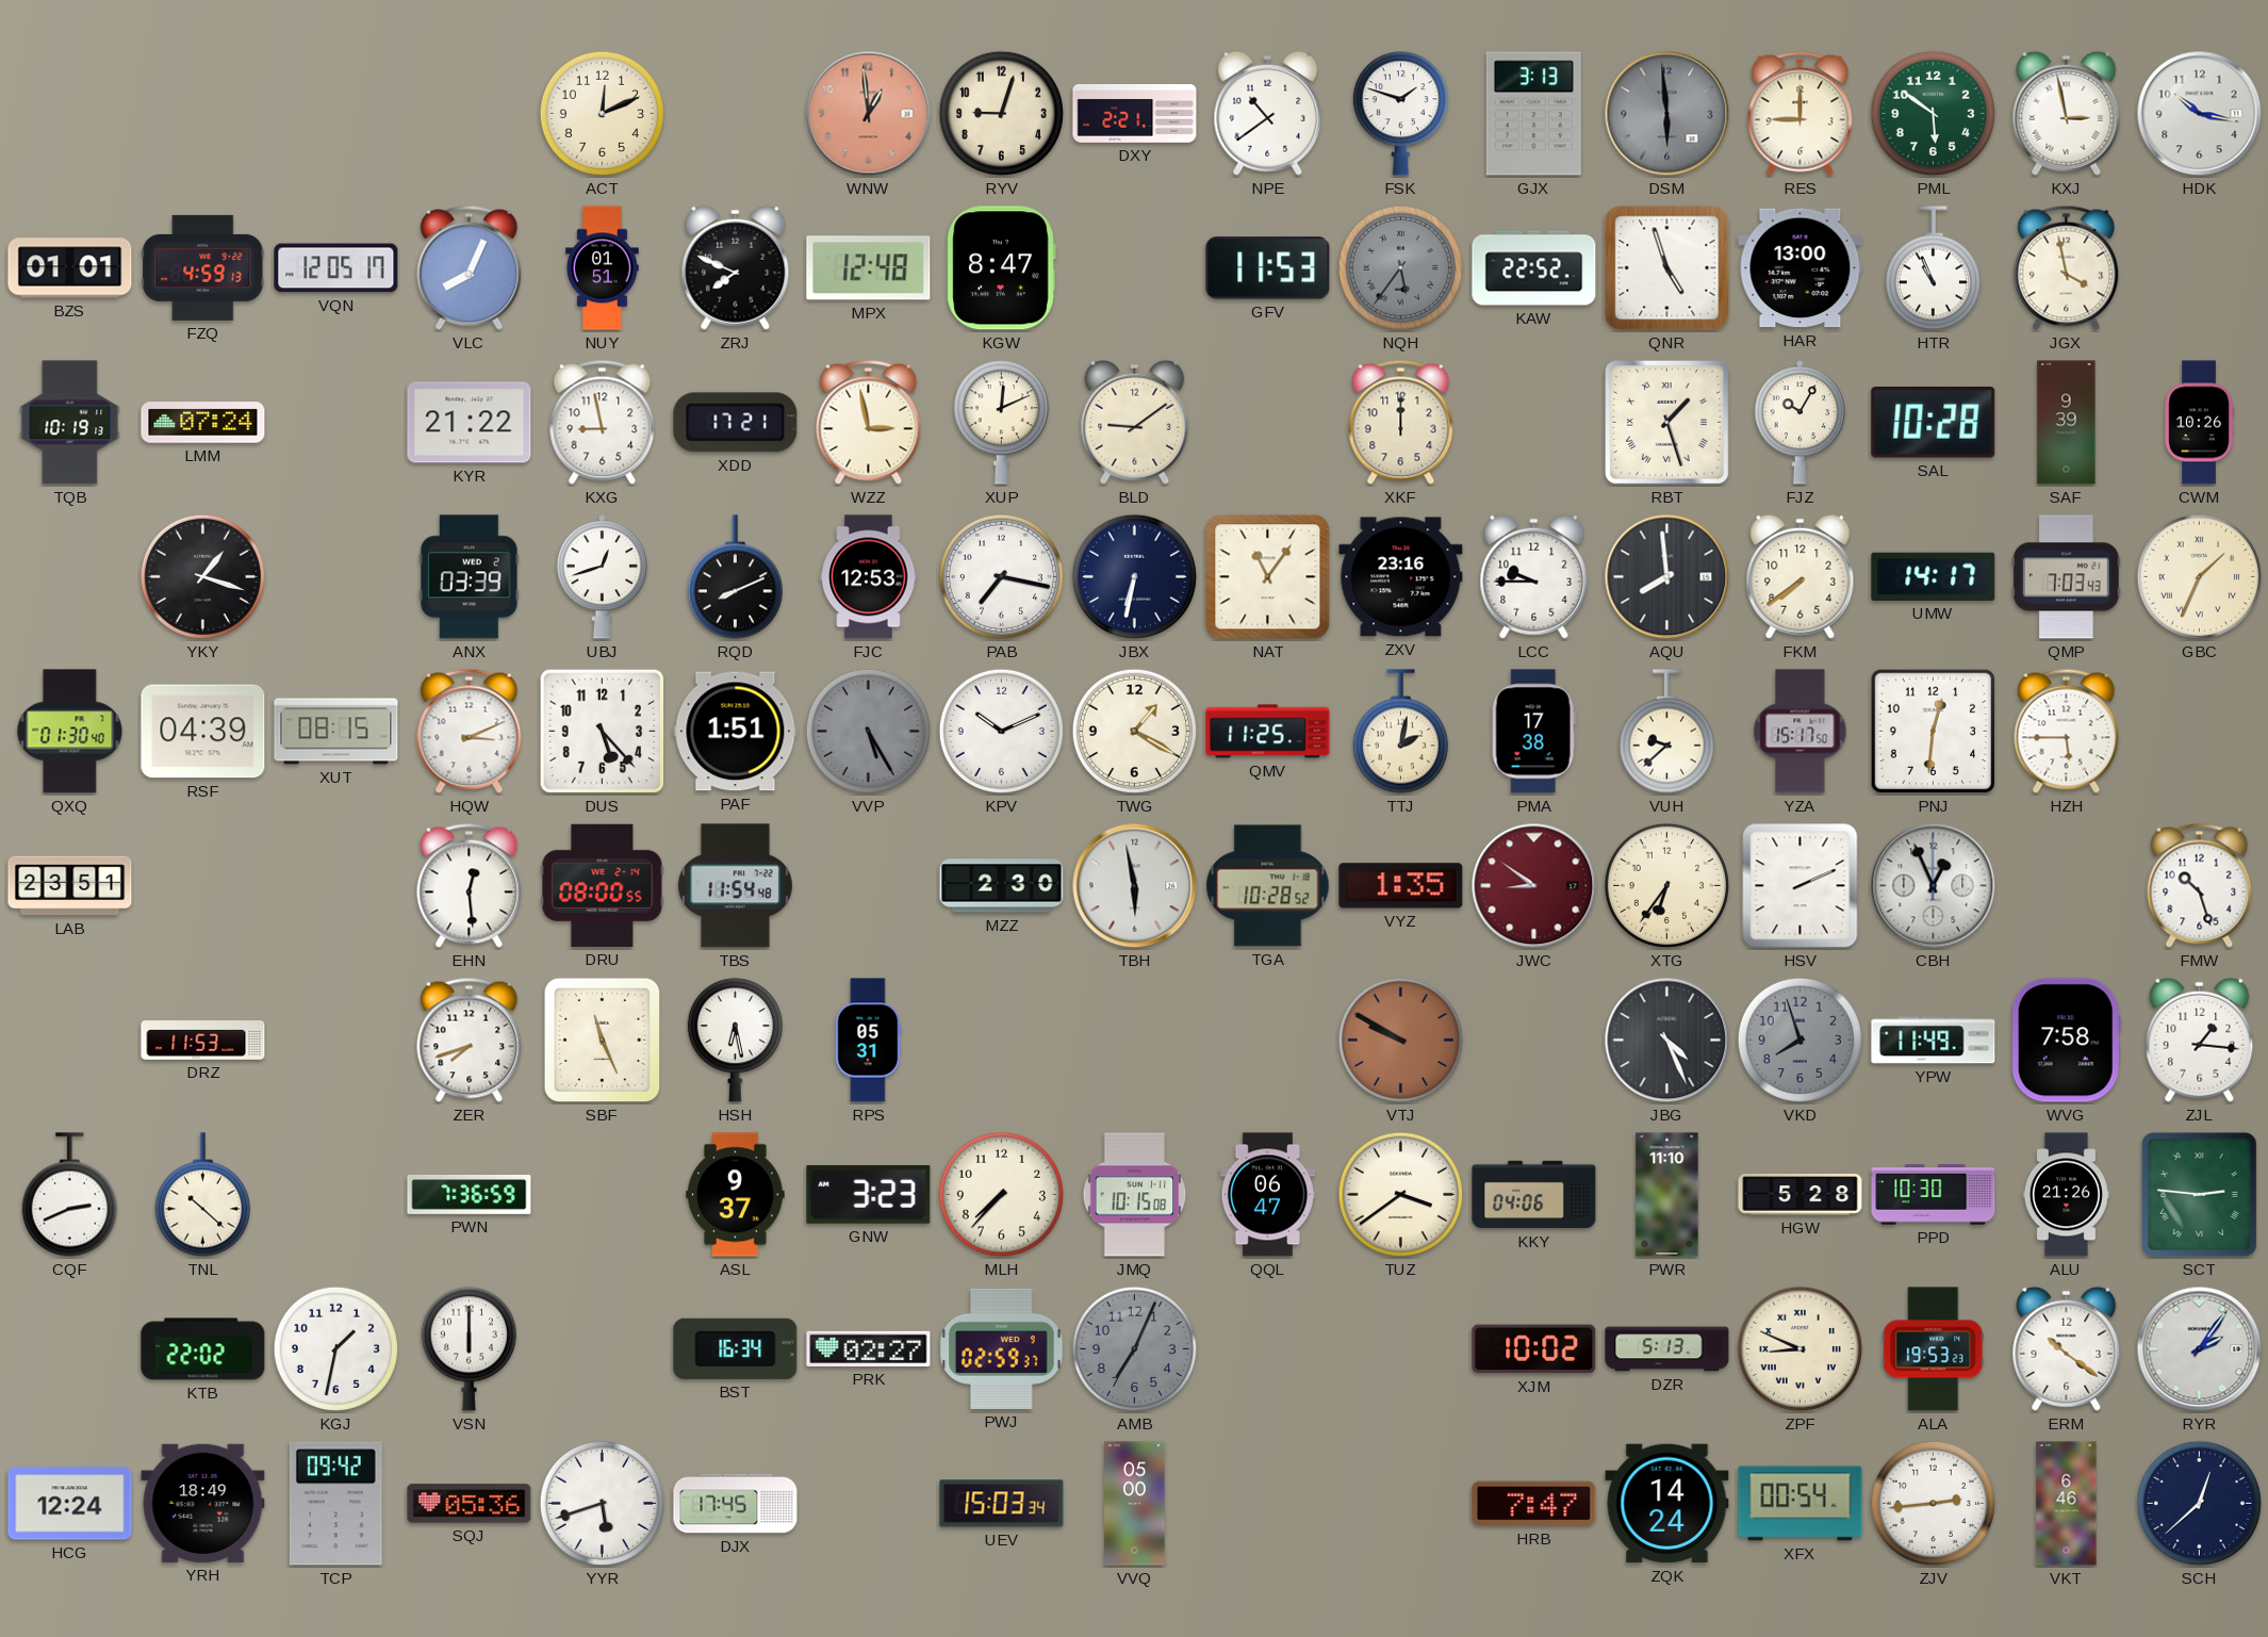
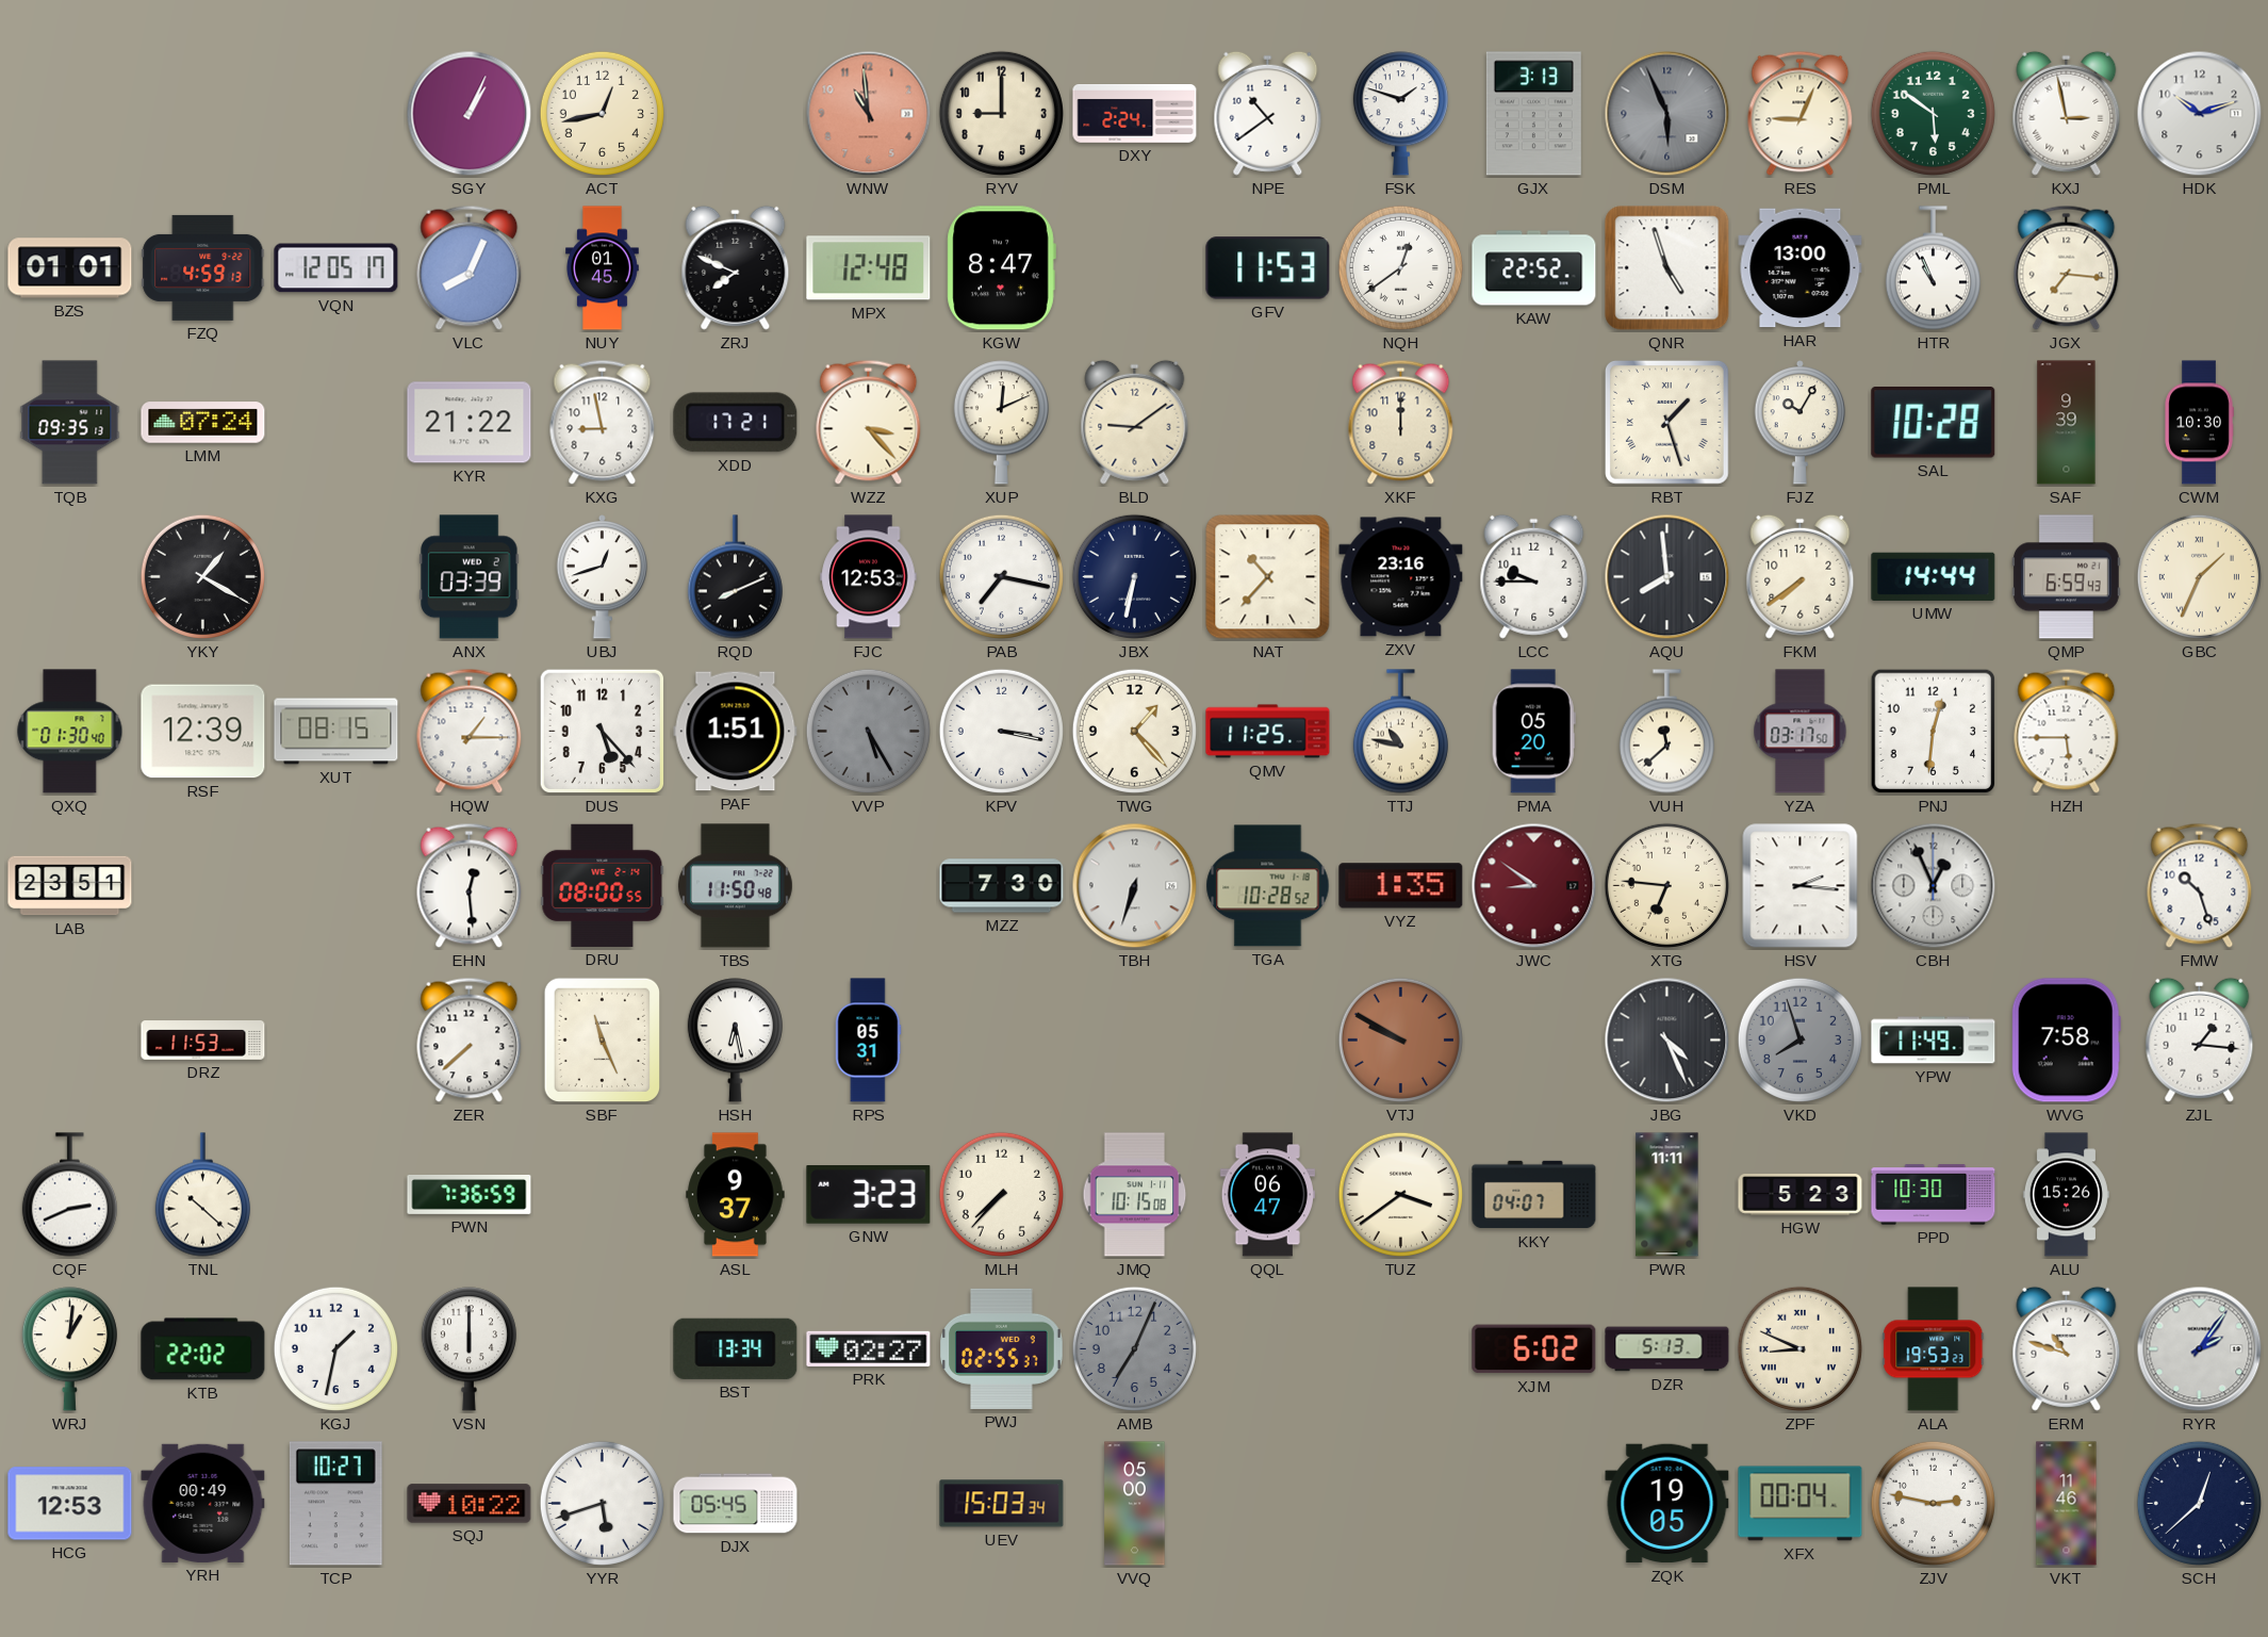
SGY: none -> 1:04 (470, 114)
ACT: 12:11 -> 12:43 (602, 113)
WNW: 12:59 -> 10:59 (869, 114)
RYV: 9:03 -> 9:00 (1001, 113)
DXY: 2:21 -> 2:24 (1135, 114)
DSM: 5:59 -> 5:56 (1667, 114)
RES: 9:00 -> 9:04 (1801, 113)
HDK: 10:17 -> 10:12 (2200, 114)
NUY: 01:51 -> 01:45 (603, 268)
NQH: 5:36 -> 12:39 (1400, 267)
NQH dial: grey -> white (1400, 267)
JGX: 3:58 -> 7:16 (2067, 267)
TQB: 10:19 -> 09:35 (70, 423)
WZZ: 2:58 -> 3:23 (869, 422)
CWM: 10:26 -> 10:30 (2199, 423)
YKY: 1:18 -> 1:20 (202, 576)
NAT: 11:06 -> 10:37 (1268, 577)
UMW: 14:17 -> 14:44 (1934, 576)
QMP: 7:03 -> 6:59 (2066, 577)
RSF: 04:39 -> 12:39 (203, 732)
HQW: 3:11 -> 1:15 (470, 731)
KPV: 10:11 -> 3:17 (1001, 731)
TWG: 1:20 -> 1:23 (1134, 731)
TTJ: 2:02 -> 10:47 (1400, 732)
PMA: 17:38 -> 05:20 (1533, 732)
VUH: 9:38 -> 11:38 (1666, 732)
YZA: 15:17 -> 03:17 (1801, 732)
TBS: 11:54 -> 11:50 (735, 886)
MZZ: 2:30 -> 7:30 (1002, 886)
TBH: 5:58 -> 6:33 (1135, 886)
XTG: 6:36 -> 6:46 (1666, 885)
HSV: 2:11 -> 2:16 (1801, 886)
ZER: 7:42 -> 7:38 (470, 1040)
KKY: 04:06 -> 04:07 (1534, 1195)
PWR: 11:10 -> 11:11 (1667, 1195)
HGW: 5:28 -> 5:23 (1801, 1195)
ALU: 21:26 -> 15:26 (2066, 1195)
SCT: 2:46 -> none (2199, 1194)
WRJ: none -> 1:01 (69, 1349)
BST: 16:34 -> 13:34 (736, 1348)
PWJ: 02:59 -> 02:55 (1002, 1348)
XJM: 10:02 -> 6:02 (1534, 1349)
ERM: 10:21 -> 10:48 (2067, 1348)
HCG: 12:24 -> 12:53 (70, 1504)
YRH: 18:49 -> 00:49 (203, 1503)
TCP: 09:42 -> 10:27 (335, 1504)
SQJ: 05:36 -> 10:22 (470, 1504)
DJX: 17:45 -> 05:45 (736, 1504)
HRB: 7:47 -> none (1534, 1504)
ZQK: 14:24 -> 19:05 (1667, 1504)
XFX: 00:54 -> 00:04 (1801, 1504)
ZJV: 2:44 -> 2:47 (1933, 1503)
VKT: 6:46 -> 11:46 (2067, 1504)
